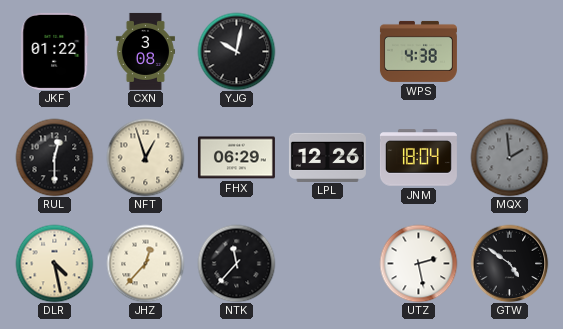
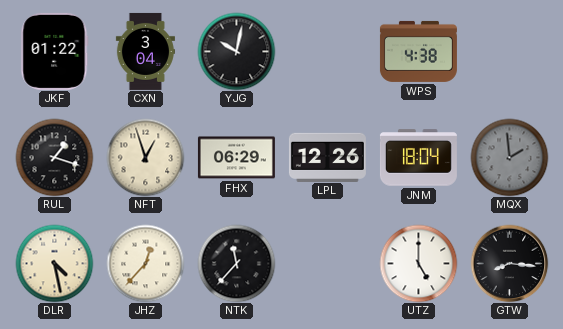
CXN: 3:08 -> 3:04 (145, 51)
RUL: 12:30 -> 1:18 (54, 157)
UTZ: 2:28 -> 5:00 (418, 263)
GTW: 4:51 -> 8:16 (509, 263)
